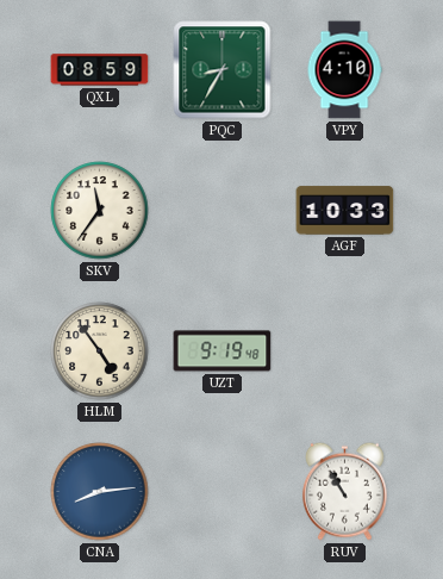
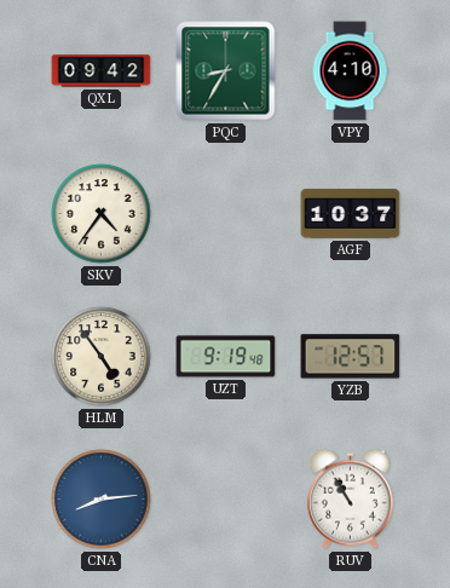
QXL: 08:59 -> 09:42 (102, 71)
SKV: 11:36 -> 4:36 (102, 214)
AGF: 10:33 -> 10:37 (351, 214)
YZB: none -> 12:57 (351, 357)
